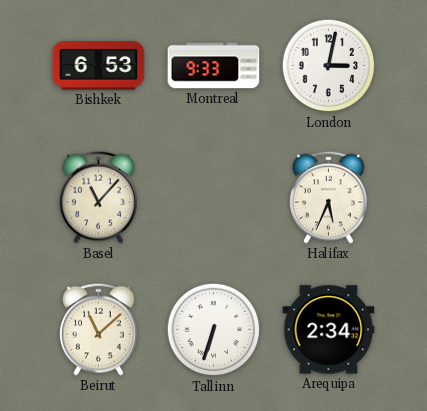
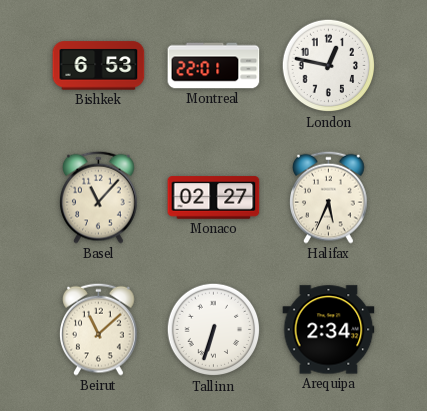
Montreal: 9:33 -> 22:01 (214, 66)
London: 3:02 -> 12:47 (329, 66)
Monaco: none -> 02:27 (214, 198)
